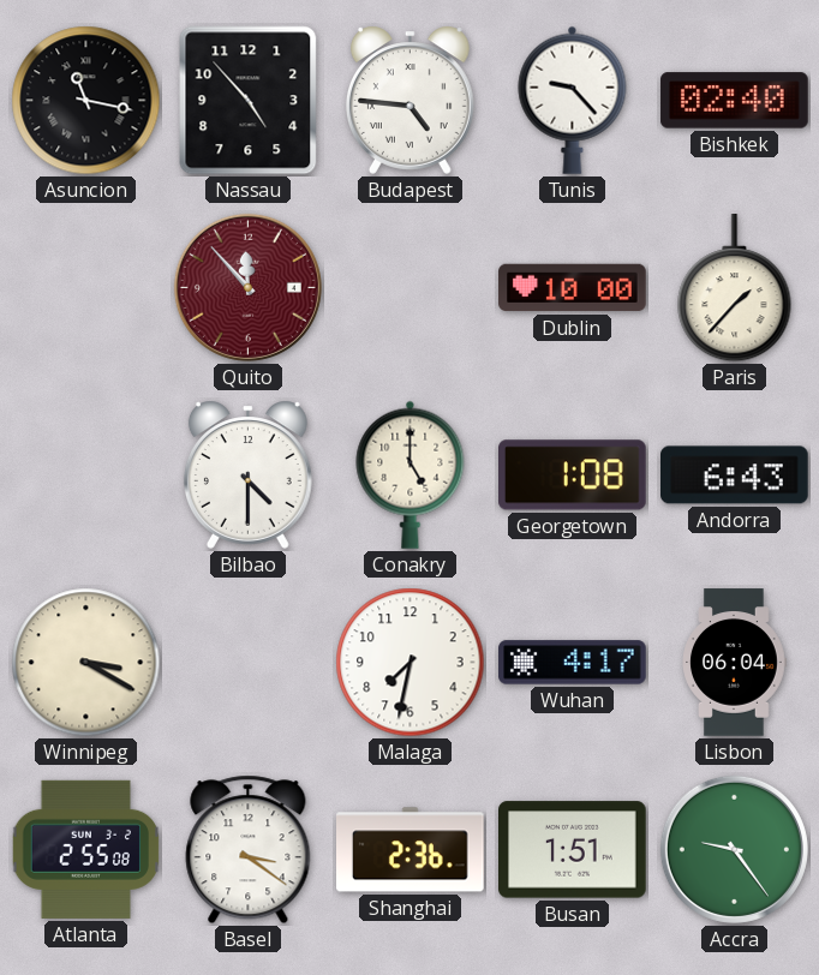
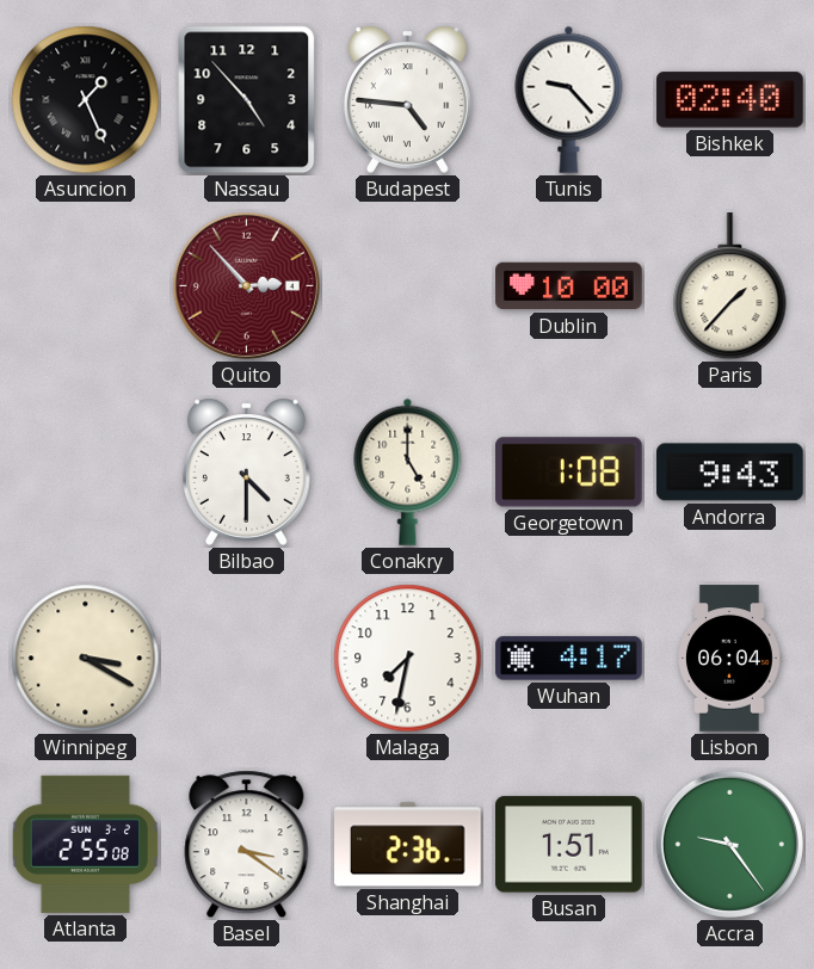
Asuncion: 11:17 -> 1:26 (86, 100)
Quito: 11:53 -> 2:53 (246, 285)
Andorra: 6:43 -> 9:43 (730, 473)
